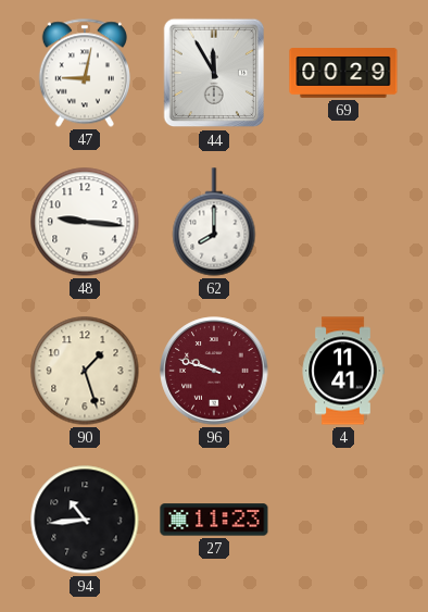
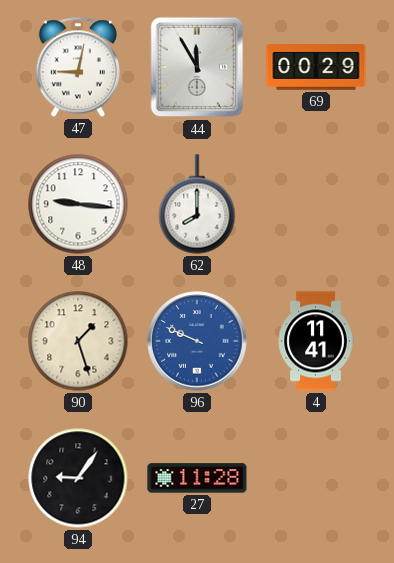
96: 9:48 -> 9:49 (197, 341)
96 dial: burgundy -> blue (197, 341)
94: 10:44 -> 9:06 (78, 478)
27: 11:23 -> 11:28 (197, 478)
